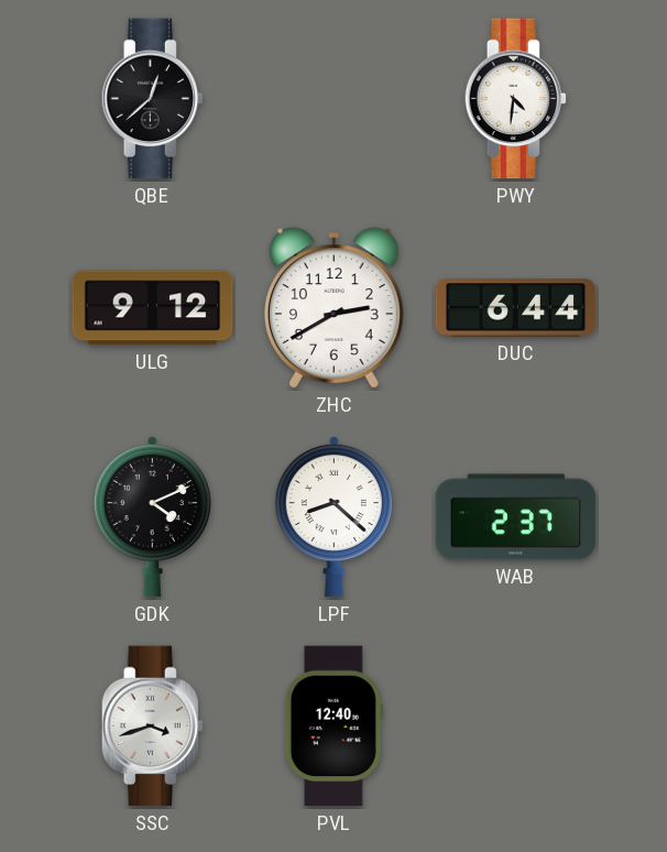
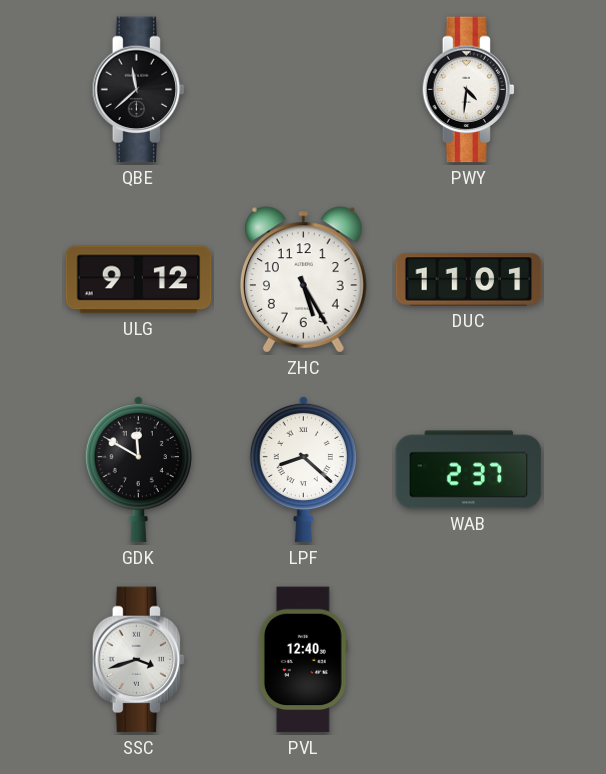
QBE: 12:38 -> 11:38 (139, 90)
ZHC: 2:40 -> 5:25 (303, 280)
DUC: 6:44 -> 11:01 (469, 280)
GDK: 4:11 -> 11:50 (138, 469)
